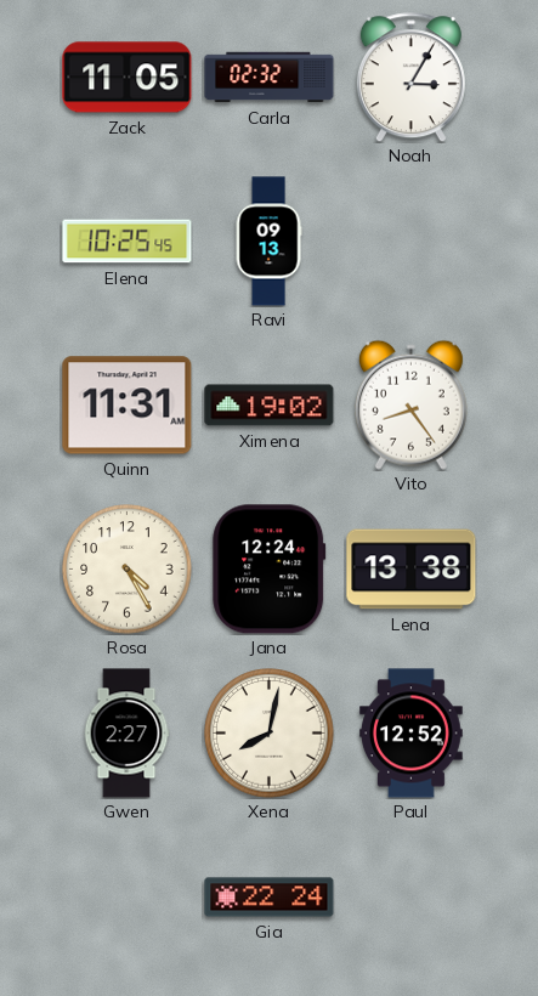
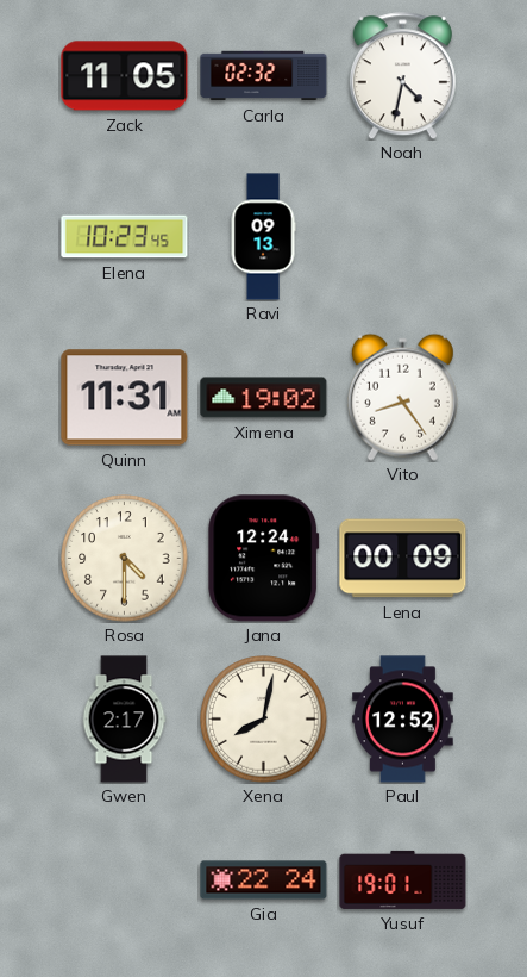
Noah: 3:05 -> 4:32 (402, 76)
Elena: 10:25 -> 10:23 (125, 237)
Rosa: 4:25 -> 4:30 (125, 559)
Lena: 13:38 -> 00:09 (403, 559)
Gwen: 2:27 -> 2:17 (124, 720)
Yusuf: none -> 19:01 (403, 879)
